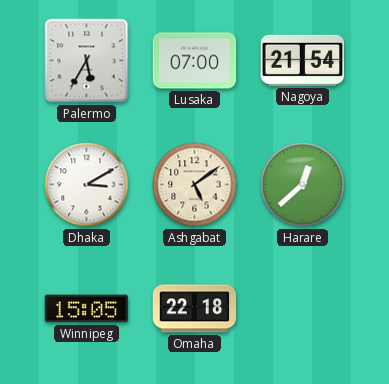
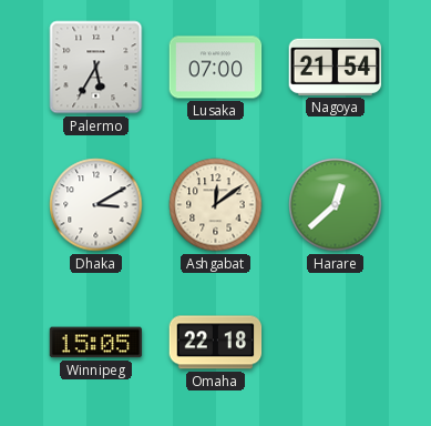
Ashgabat: 5:09 -> 12:09 (216, 205)
